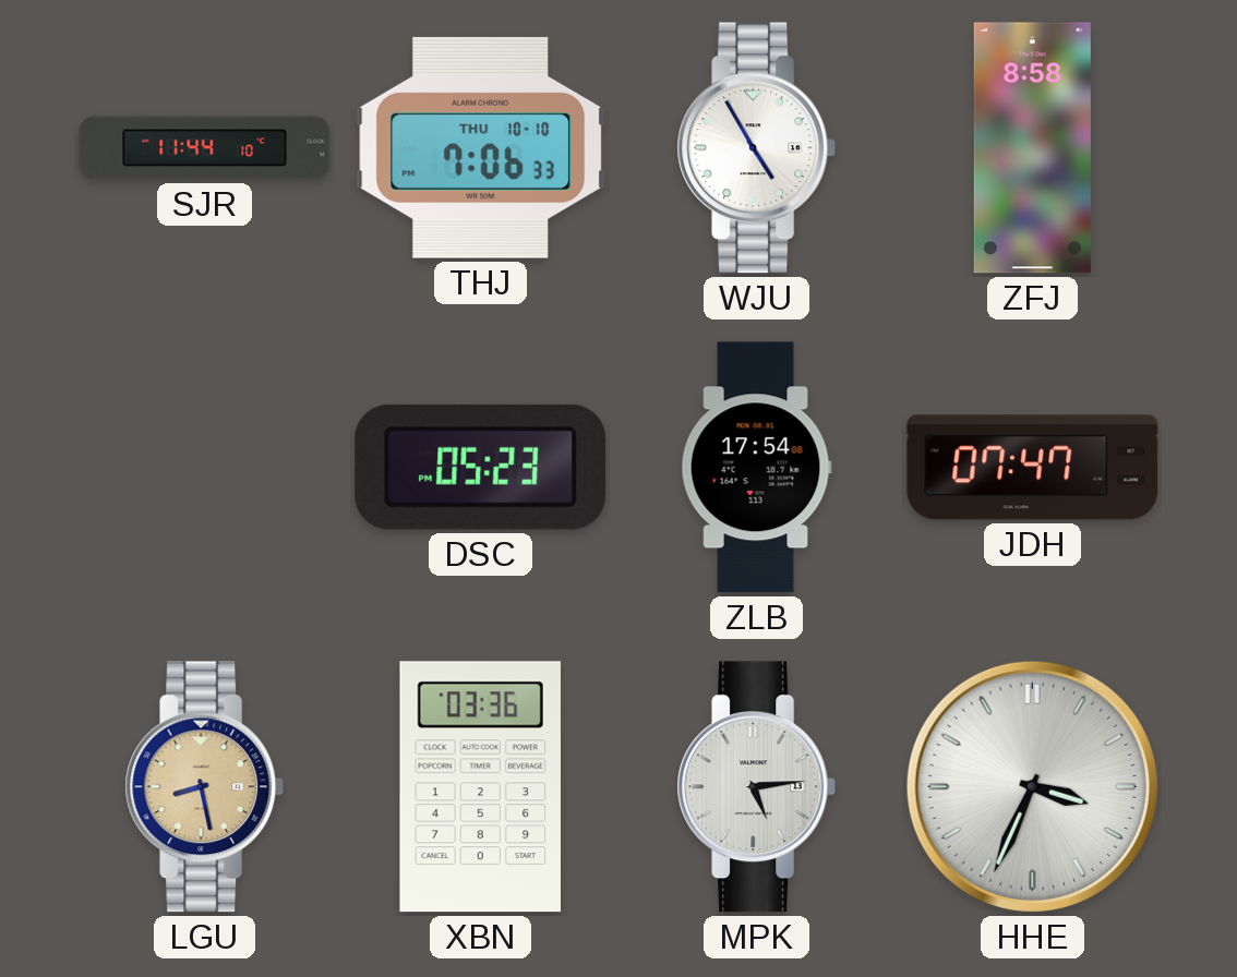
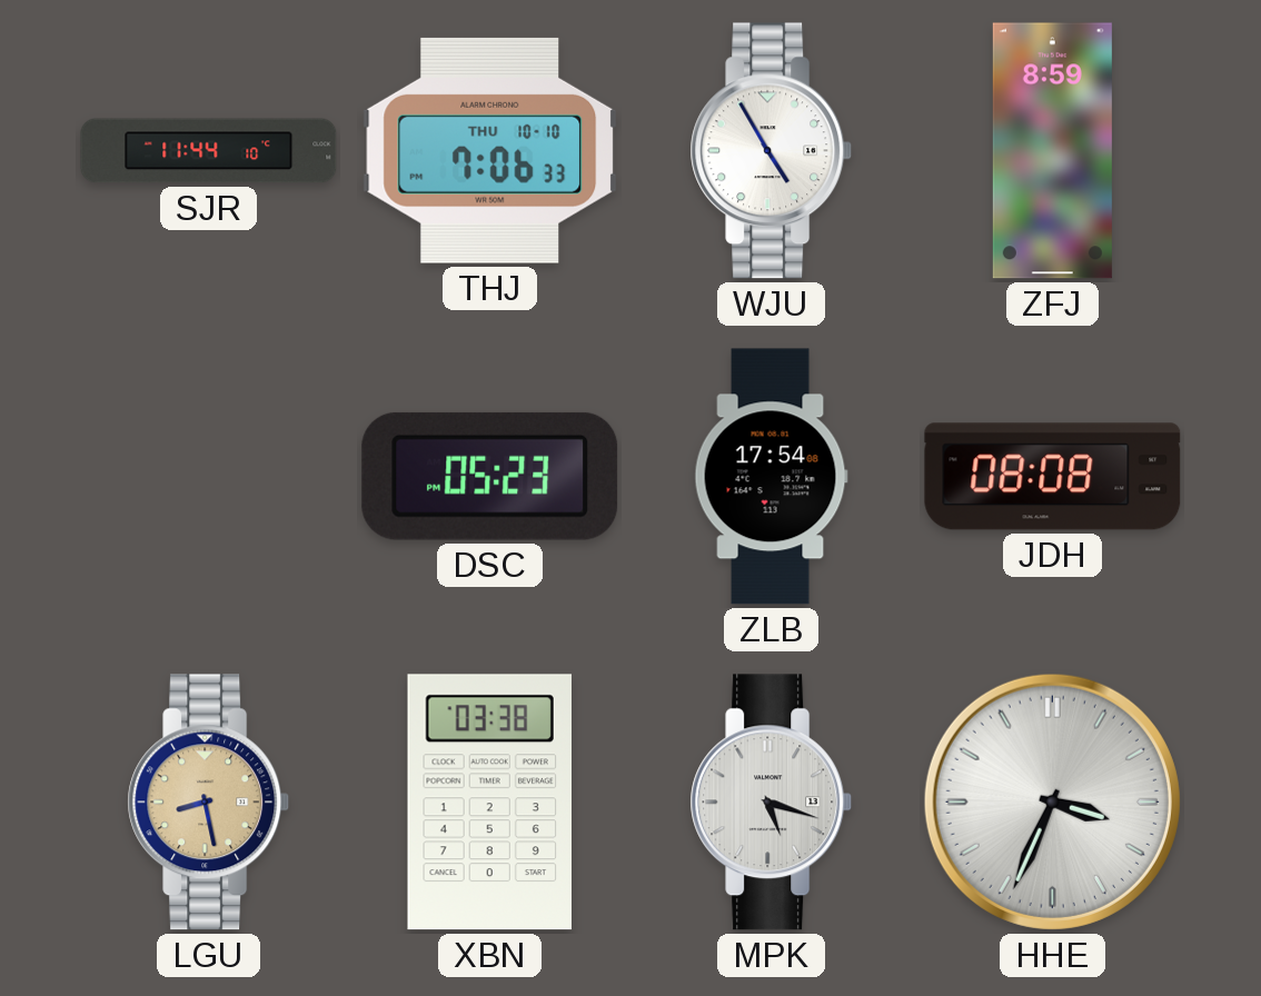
ZFJ: 8:58 -> 8:59 (1052, 151)
JDH: 07:47 -> 08:08 (1053, 477)
XBN: 03:36 -> 03:38 (489, 803)
MPK: 5:14 -> 5:18 (772, 803)
